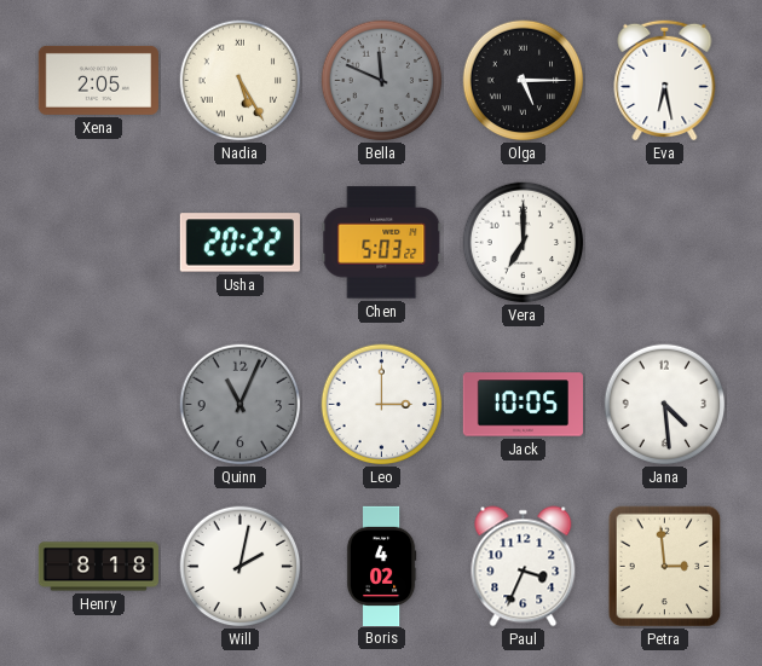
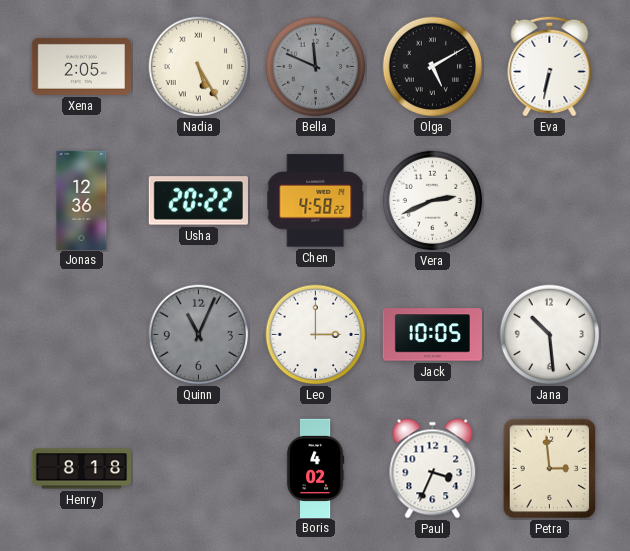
Olga: 5:15 -> 5:10 (433, 67)
Eva: 6:28 -> 6:32 (550, 66)
Jonas: none -> 12:36 (82, 200)
Chen: 5:03 -> 4:58 (316, 201)
Vera: 7:00 -> 2:41 (433, 201)
Jana: 4:29 -> 10:29 (550, 335)
Will: 2:02 -> none (241, 567)
